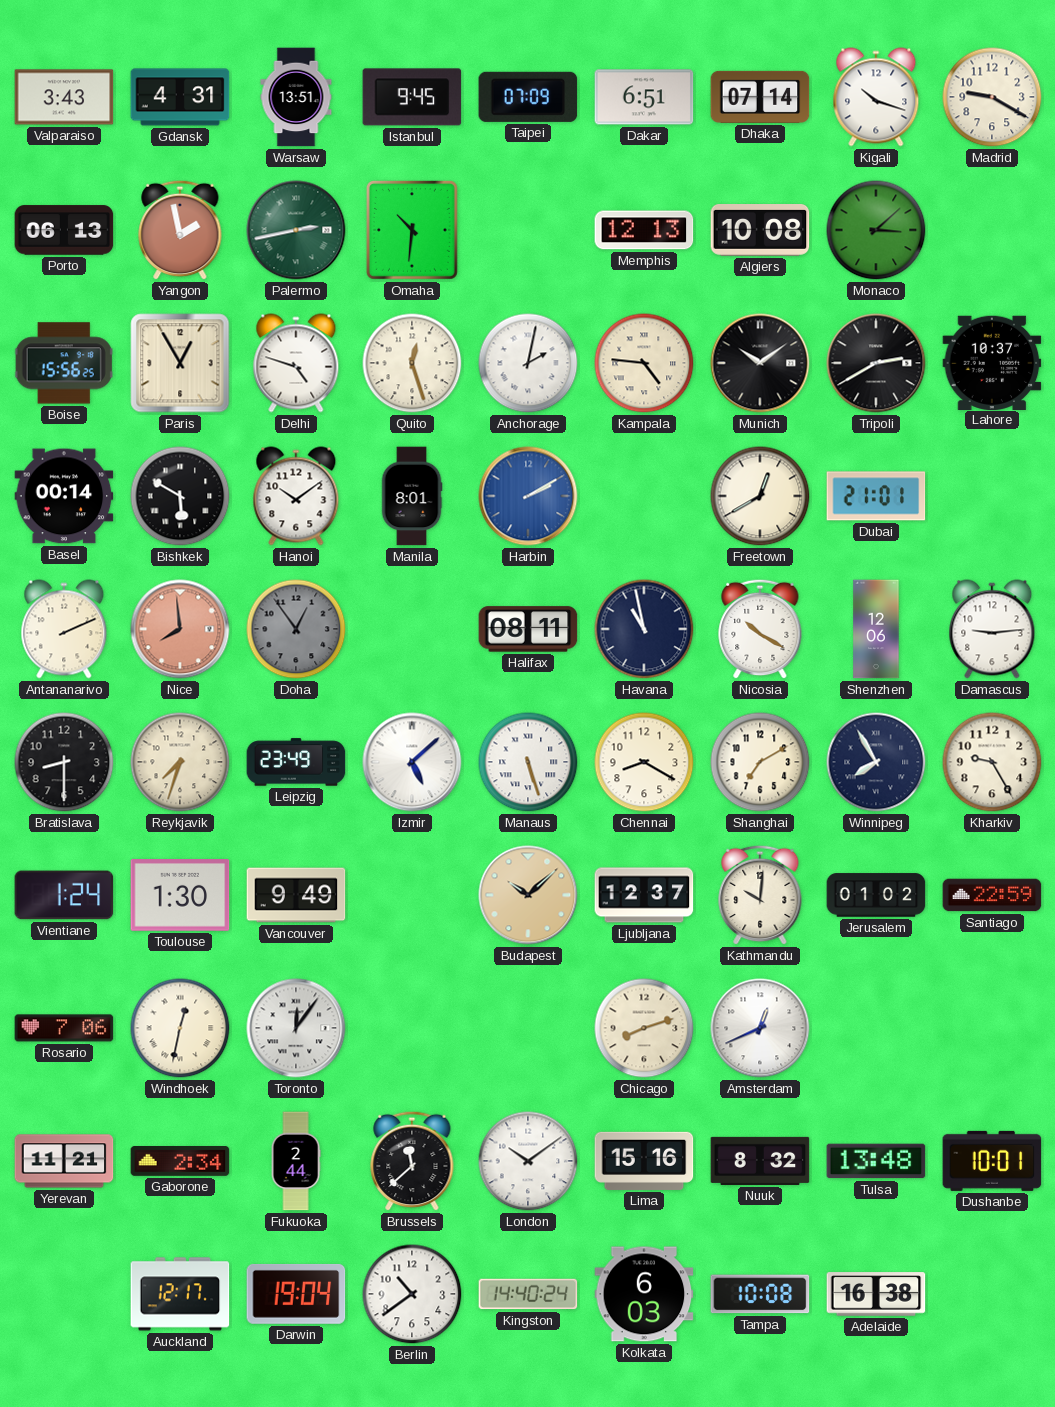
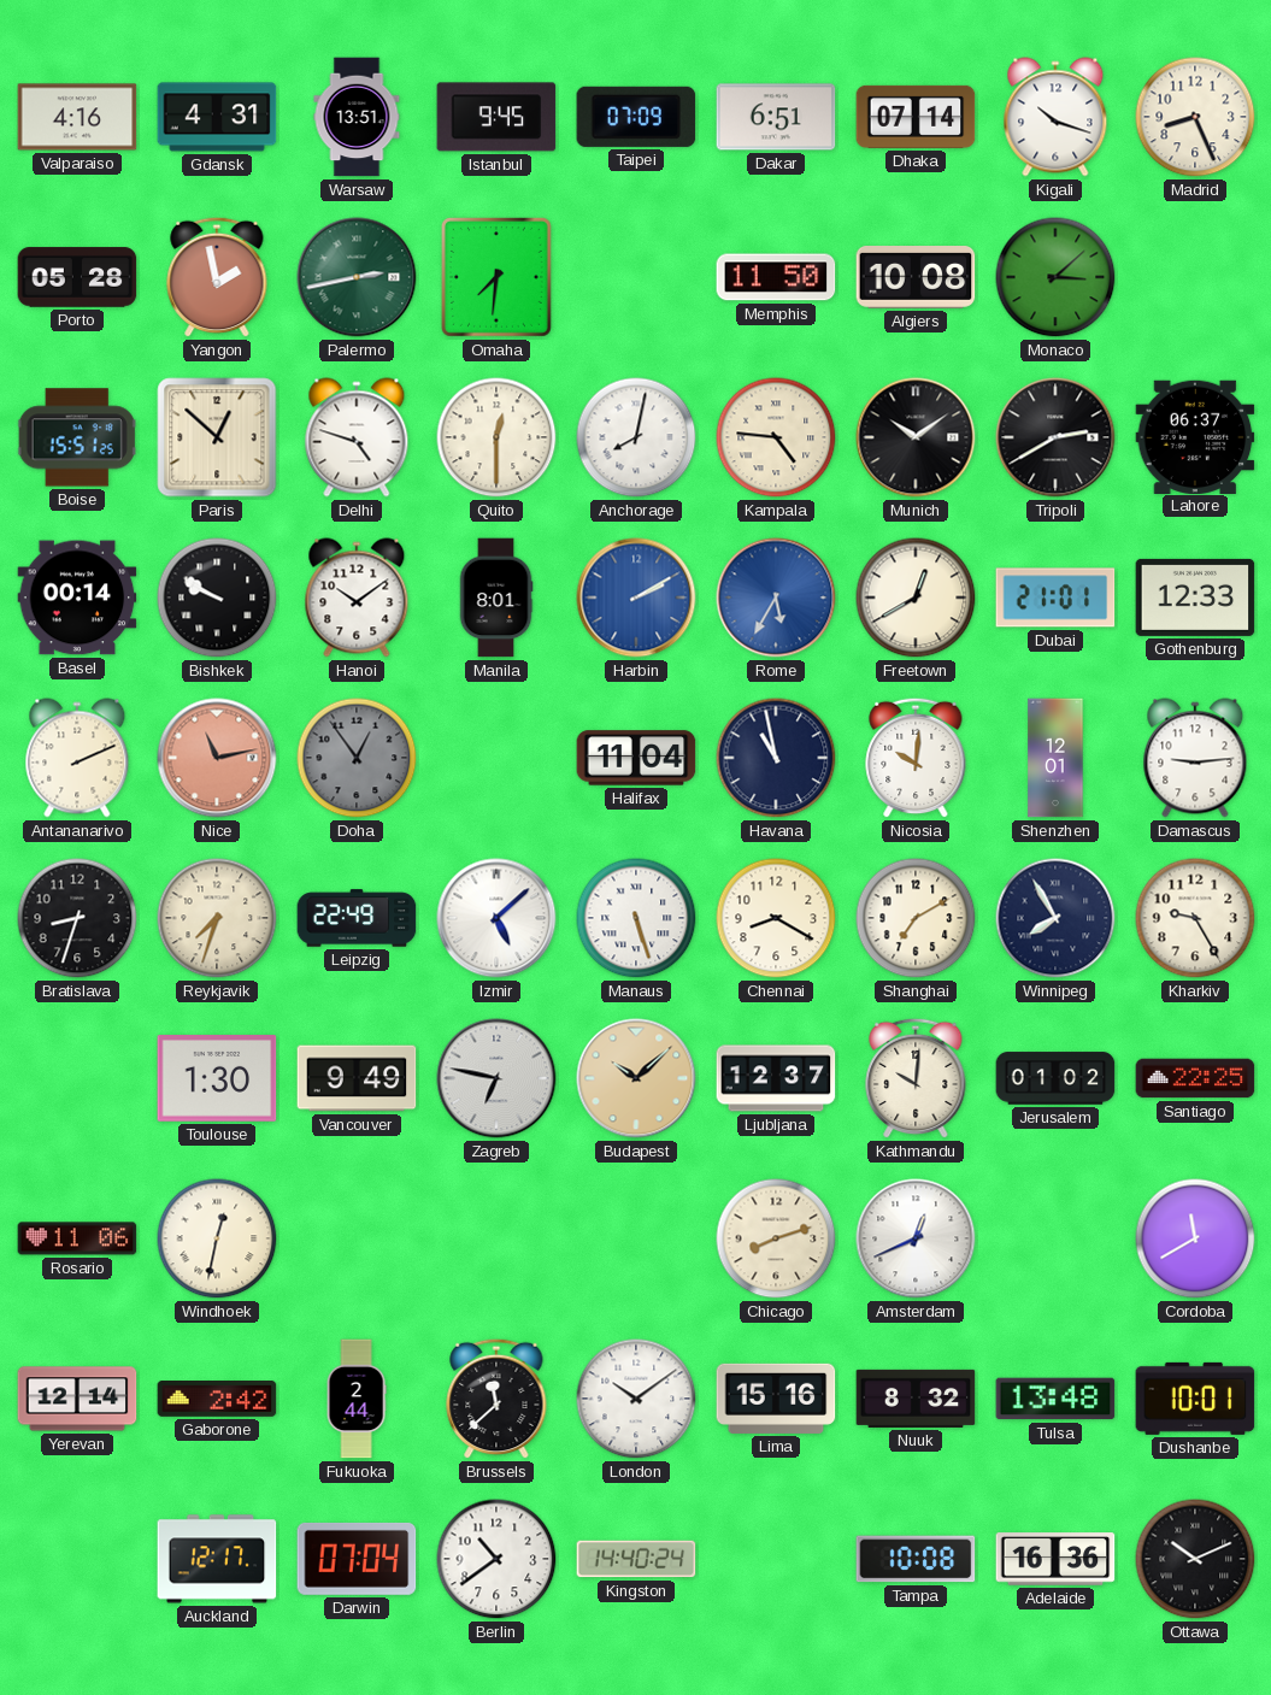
Valparaiso: 3:43 -> 4:16 (77, 117)
Madrid: 9:20 -> 8:26 (1195, 117)
Porto: 06:13 -> 05:28 (77, 277)
Omaha: 10:31 -> 7:31 (496, 277)
Memphis: 12:13 -> 11:50 (776, 277)
Boise: 15:56 -> 15:51 (77, 437)
Paris: 12:55 -> 12:52 (217, 437)
Quito: 12:27 -> 12:30 (496, 437)
Anchorage: 2:02 -> 8:02 (636, 437)
Lahore: 10:37 -> 06:37 (1195, 436)
Bishkek: 5:50 -> 9:50 (217, 598)
Rome: none -> 5:35 (776, 598)
Gothenburg: none -> 12:33 (1195, 598)
Nice: 7:59 -> 11:13 (217, 758)
Halifax: 08:11 -> 11:04 (636, 758)
Nicosia: 10:20 -> 10:01 (916, 758)
Shenzhen: 12:06 -> 12:01 (1055, 758)
Bratislava: 8:30 -> 8:33 (77, 918)
Leipzig: 23:49 -> 22:49 (357, 918)
Vientiane: 1:24 -> none (64, 895)
Zagreb: none -> 6:47 (496, 1078)
Santiago: 22:59 -> 22:25 (1195, 1078)
Rosario: 7:06 -> 11:06 (77, 1238)
Toronto: 12:06 -> none (296, 1028)
Cordoba: none -> 11:40 (1195, 1238)
Yerevan: 11:21 -> 12:14 (77, 1399)
Gaborone: 2:34 -> 2:42 (217, 1400)
Darwin: 19:04 -> 07:04 (357, 1559)
Kolkata: 6:03 -> none (644, 1294)
Adelaide: 16:38 -> 16:36 (1055, 1559)
Ottawa: none -> 10:11 (1195, 1559)
